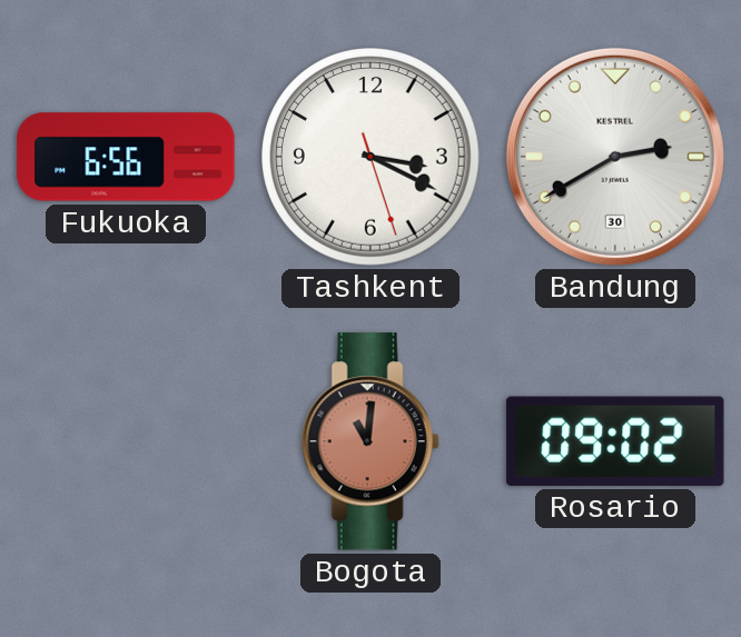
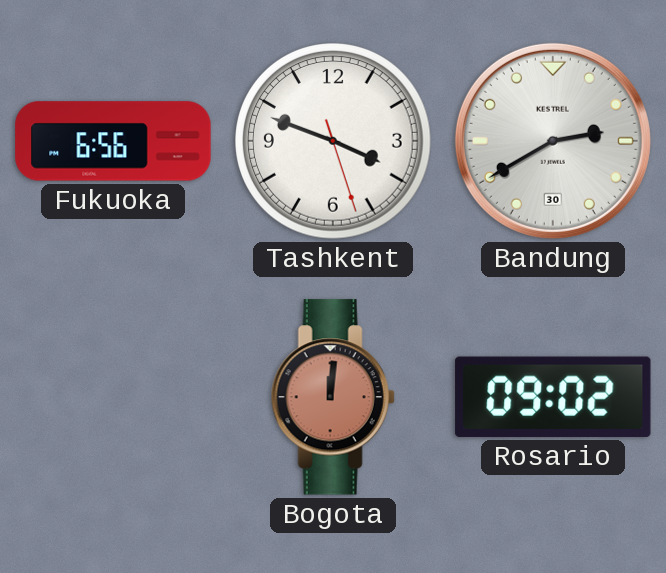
Tashkent: 3:19 -> 3:48 (334, 142)
Bogota: 11:01 -> 12:01 (333, 397)
